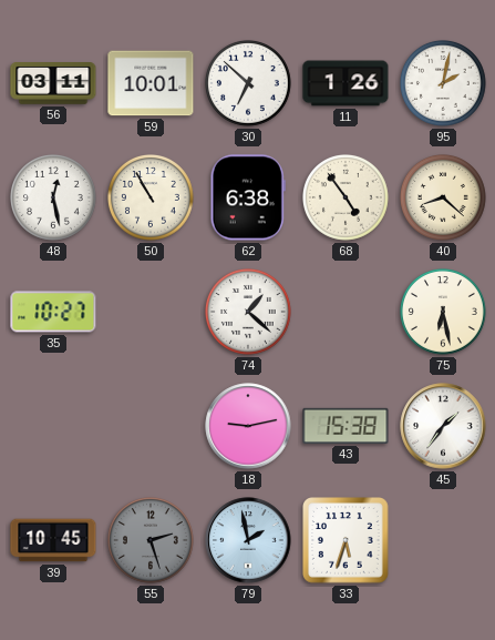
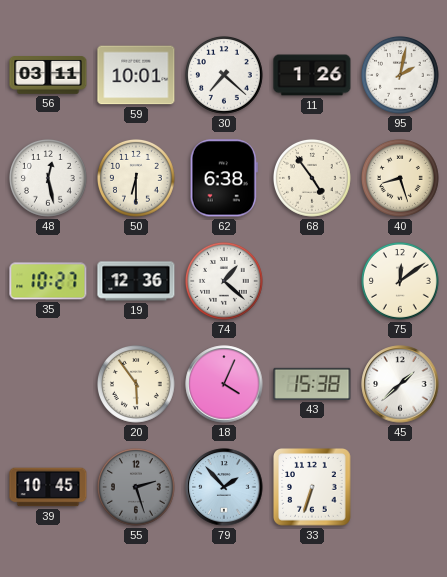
30: 6:52 -> 7:22 (225, 76)
50: 10:55 -> 6:30 (137, 179)
40: 8:22 -> 8:27 (401, 179)
19: none -> 12:36 (136, 281)
75: 6:28 -> 12:09 (401, 282)
20: none -> 5:54 (137, 385)
18: 9:13 -> 4:04 (224, 384)
45: 1:36 -> 1:38 (400, 384)
79: 1:58 -> 1:53 (224, 487)
33: 5:33 -> 6:33 (312, 487)
